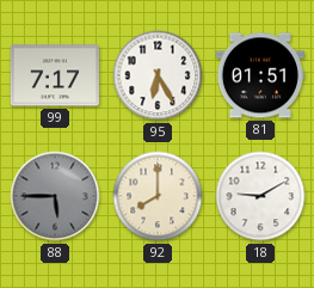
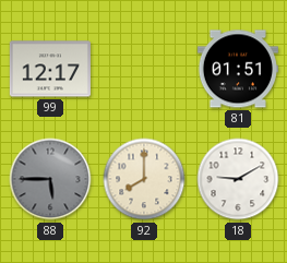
99: 7:17 -> 12:17 (50, 69)
95: 6:25 -> none (158, 75)
